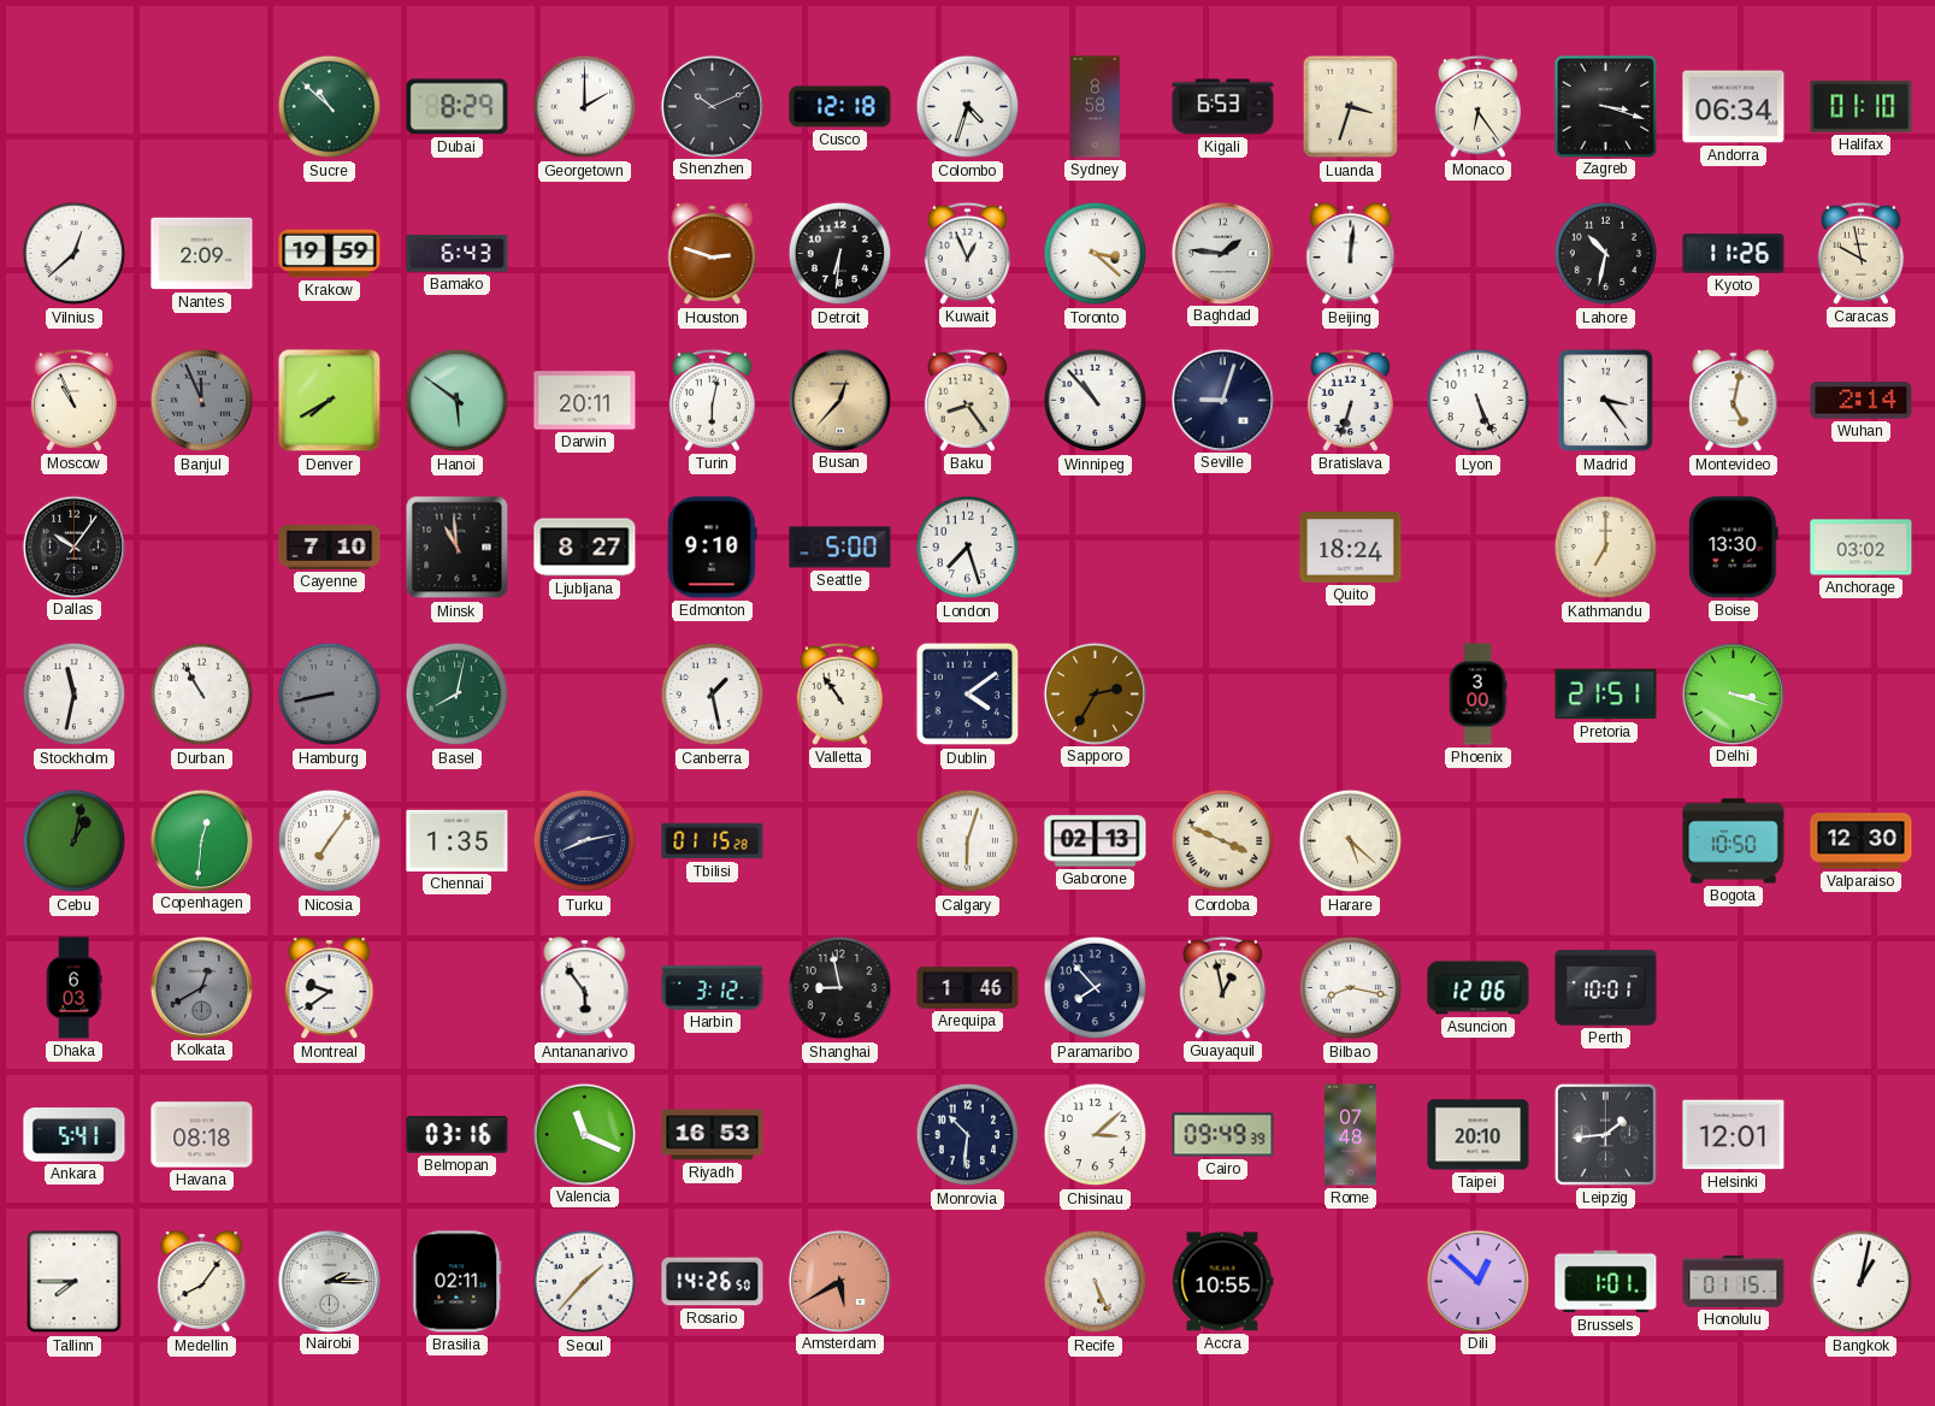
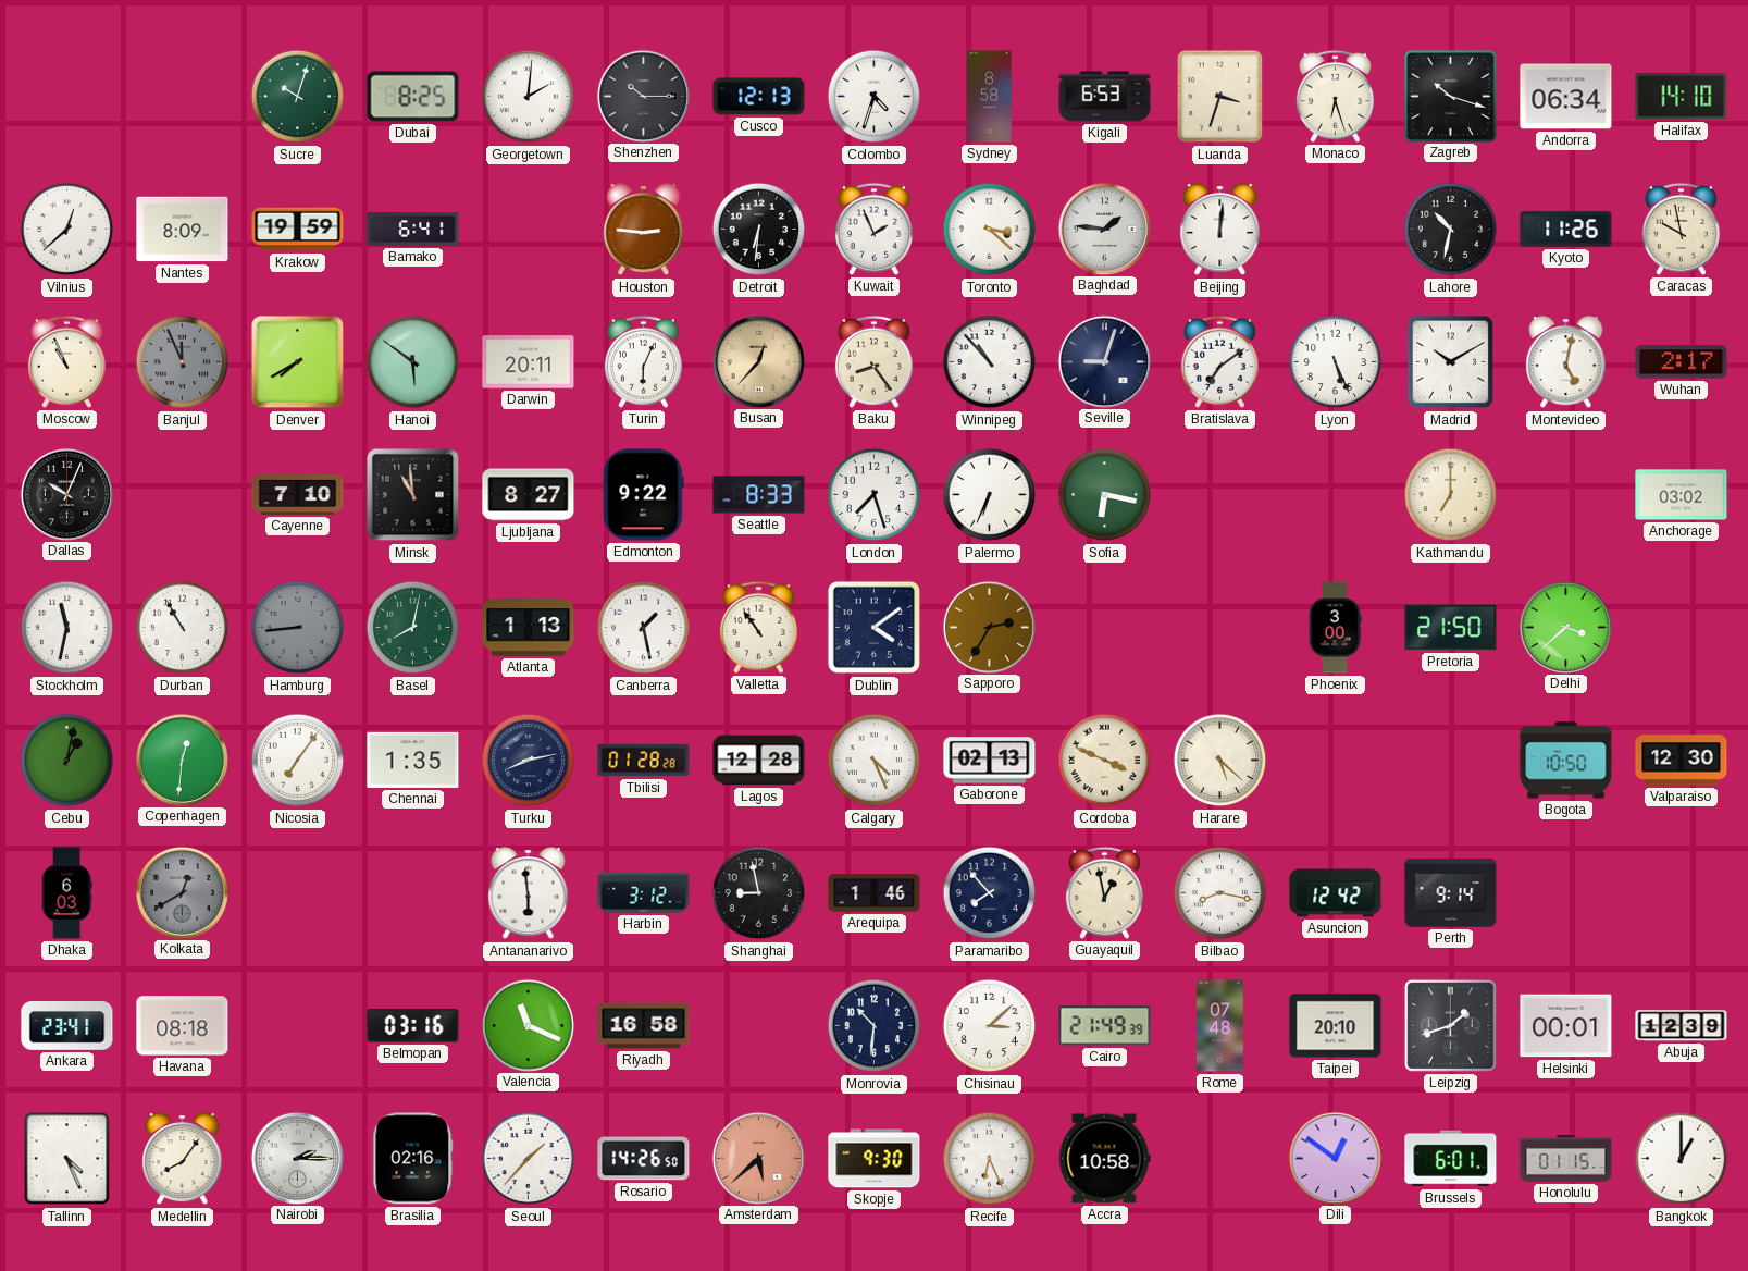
Sucre: 10:52 -> 10:03 (298, 97)
Dubai: 8:29 -> 8:25 (413, 97)
Georgetown: 2:00 -> 2:01 (529, 97)
Shenzhen: 10:11 -> 10:15 (643, 96)
Cusco: 12:18 -> 12:13 (759, 97)
Monaco: 6:24 -> 6:27 (1335, 96)
Zagreb: 3:18 -> 10:18 (1450, 96)
Halifax: 01:10 -> 14:10 (1682, 97)
Nantes: 2:09 -> 8:09 (183, 230)
Bamako: 6:43 -> 6:41 (413, 230)
Houston: 2:48 -> 2:46 (644, 230)
Kuwait: 12:56 -> 1:56 (873, 229)
Turin: 6:02 -> 6:04 (643, 361)
Bratislava: 6:33 -> 7:09 (1219, 361)
Madrid: 3:24 -> 10:10 (1451, 362)
Wuhan: 2:14 -> 2:17 (1682, 362)
Dallas: 10:06 -> 10:04 (66, 494)
Edmonton: 9:10 -> 9:22 (644, 495)
Seattle: 5:00 -> 8:33 (759, 495)
Palermo: none -> 6:34 (990, 495)
Sofia: none -> 6:17 (1105, 495)
Quito: 18:24 -> none (1351, 548)
Boise: 13:30 -> none (1734, 548)
Hamburg: 8:43 -> 8:44 (298, 628)
Atlanta: none -> 1:13 (529, 628)
Pretoria: 21:51 -> 21:50 (1451, 628)
Delhi: 3:18 -> 3:38 (1565, 627)
Tbilisi: 01:15 -> 01:28 (644, 761)
Lagos: none -> 12:28 (759, 761)
Calgary: 6:03 -> 4:26 (875, 761)
Montreal: 9:39 -> none (330, 988)
Antananarivo: 5:54 -> 5:59 (529, 893)
Asuncion: 12:06 -> 12:42 (1336, 893)
Perth: 10:01 -> 9:14 (1451, 893)
Ankara: 5:41 -> 23:41 (67, 1026)
Riyadh: 16:53 -> 16:58 (644, 1026)
Cairo: 09:49 -> 21:49 (1105, 1026)
Leipzig: 1:44 -> 1:42 (1450, 1025)
Helsinki: 12:01 -> 00:01 (1566, 1026)
Abuja: none -> 12:39 (1682, 1026)
Tallinn: 7:45 -> 4:26 (67, 1159)
Brasilia: 02:11 -> 02:16 (413, 1159)
Amsterdam: 5:40 -> 5:38 (758, 1158)
Skopje: none -> 9:30 (875, 1159)
Recife: 5:26 -> 6:26 (990, 1159)
Accra: 10:55 -> 10:58 (1105, 1159)
Dili: 12:52 -> 12:51 (1335, 1158)
Brussels: 1:01 -> 6:01 (1451, 1159)
Bangkok: 1:02 -> 1:00 (1682, 1159)
